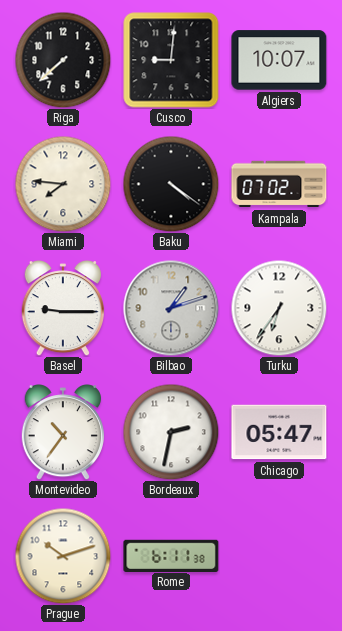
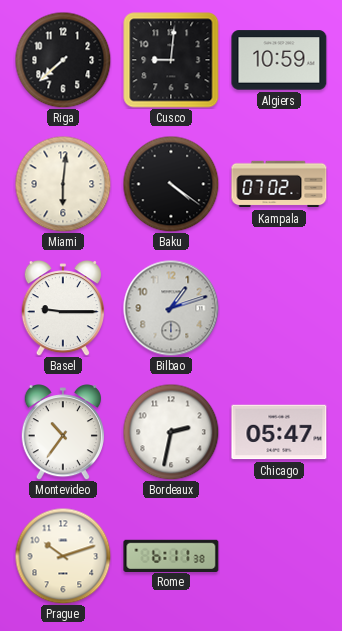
Algiers: 10:07 -> 10:59 (279, 60)
Miami: 7:46 -> 6:01 (63, 184)
Turku: 6:36 -> none (279, 308)
